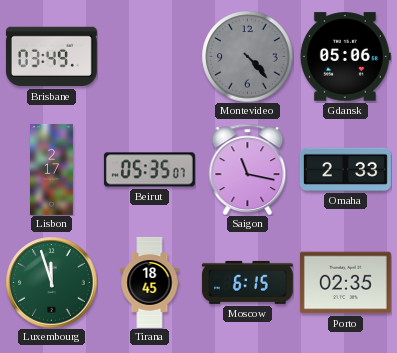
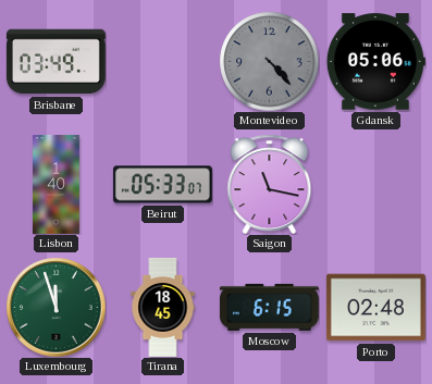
Lisbon: 2:17 -> 1:40 (57, 184)
Beirut: 05:35 -> 05:33 (162, 185)
Omaha: 2:33 -> none (345, 169)
Porto: 02:35 -> 02:48 (375, 308)
